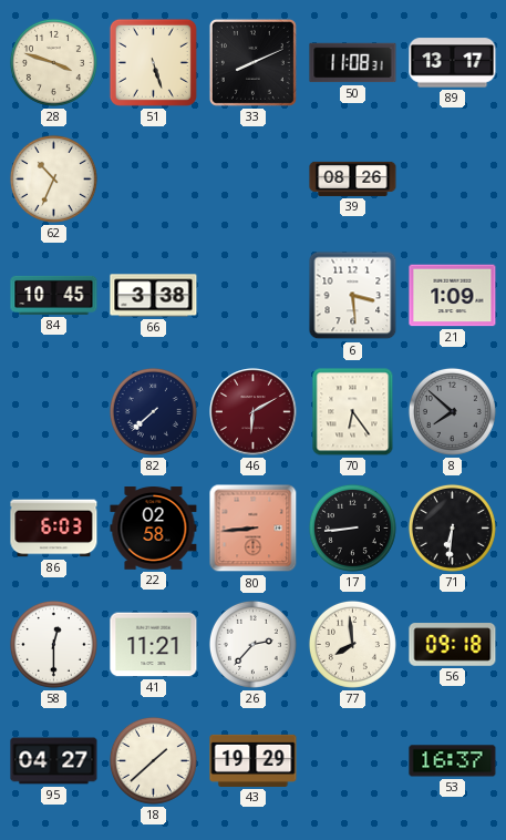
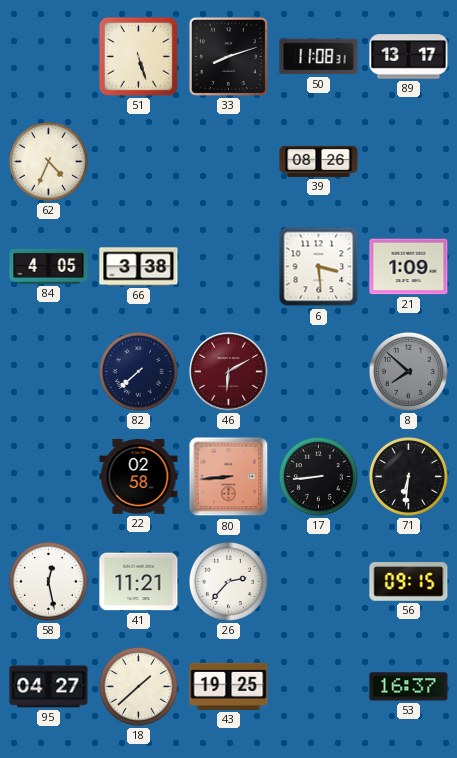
28: 3:48 -> none (53, 62)
33: 8:11 -> 8:12 (228, 56)
62: 10:34 -> 4:34 (48, 161)
84: 10:45 -> 4:05 (49, 266)
70: 6:24 -> none (353, 412)
86: 6:03 -> none (54, 529)
58: 12:30 -> 12:28 (48, 581)
77: 7:59 -> none (352, 644)
56: 09:18 -> 09:15 (409, 582)
43: 19:29 -> 19:25 (229, 686)
